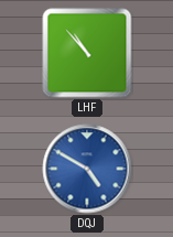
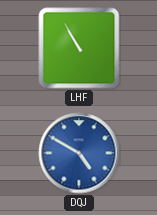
LHF: 10:53 -> 10:55 (79, 48)
